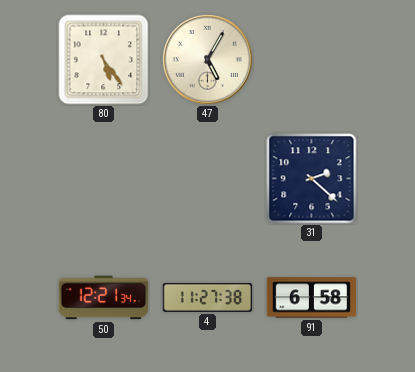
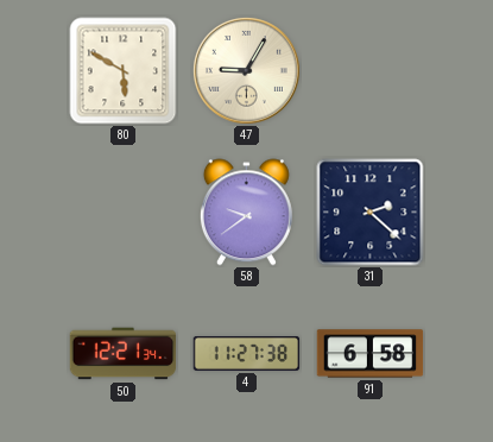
80: 5:24 -> 5:50 (124, 71)
47: 5:05 -> 9:05 (247, 71)
58: none -> 9:39 (246, 213)
